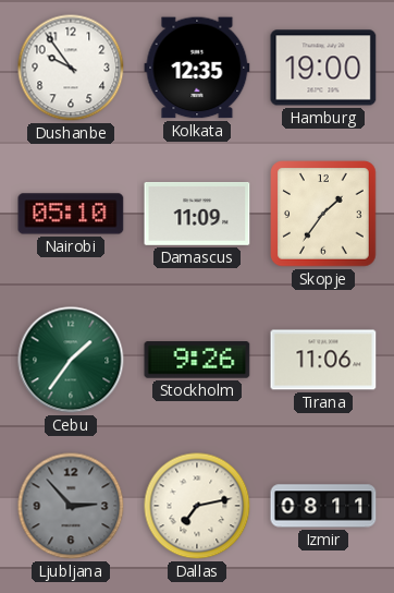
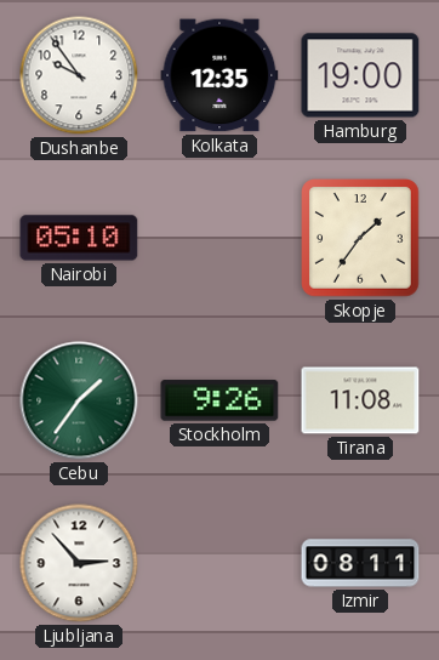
Damascus: 11:09 -> none (197, 214)
Tirana: 11:06 -> 11:08 (360, 400)
Ljubljana dial: grey -> white (79, 563)
Dallas: 7:13 -> none (197, 506)
